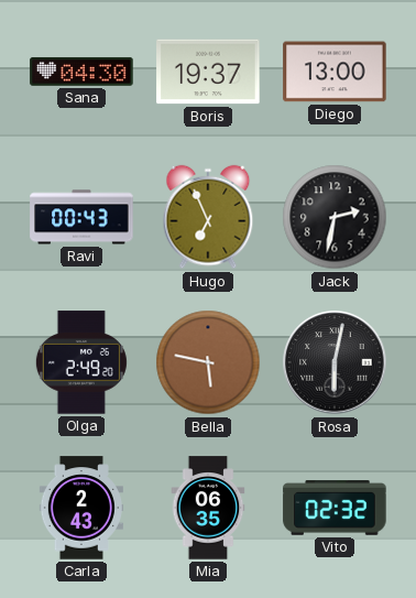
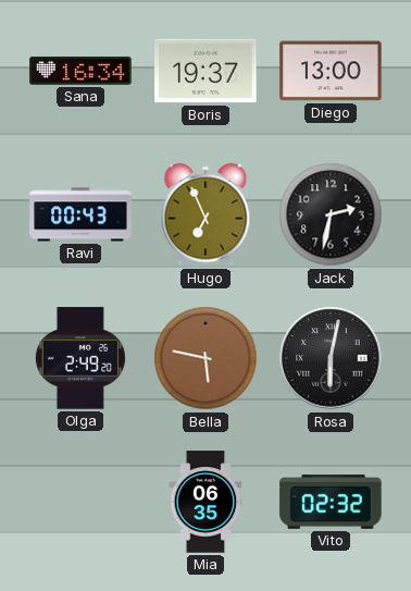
Sana: 04:30 -> 16:34 (80, 71)
Carla: 2:43 -> none (81, 508)
